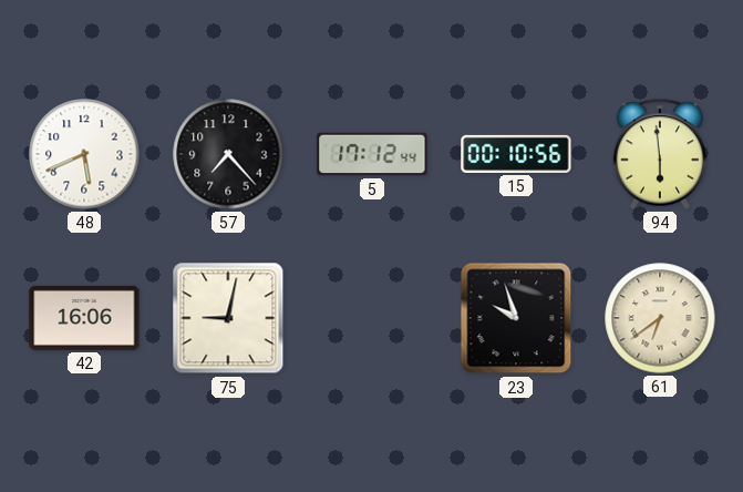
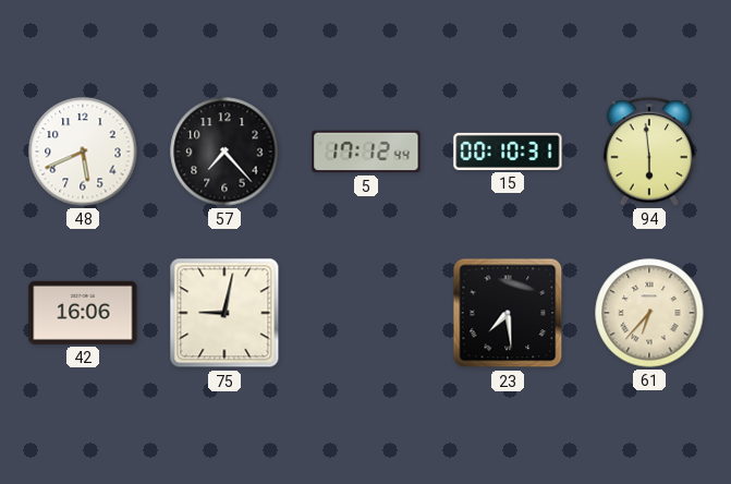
15: 00:10:56 -> 00:10:31 (508, 152)
23: 9:57 -> 7:29 (508, 313)
61: 6:39 -> 6:37 (649, 313)
